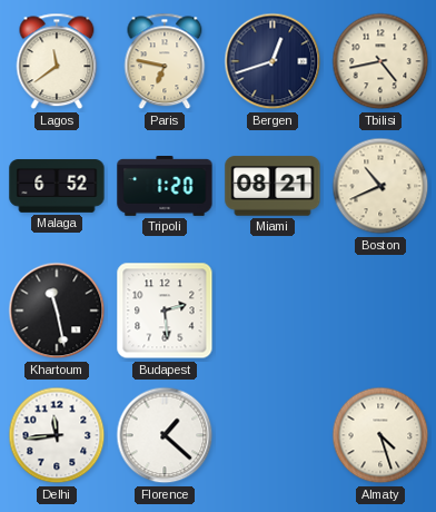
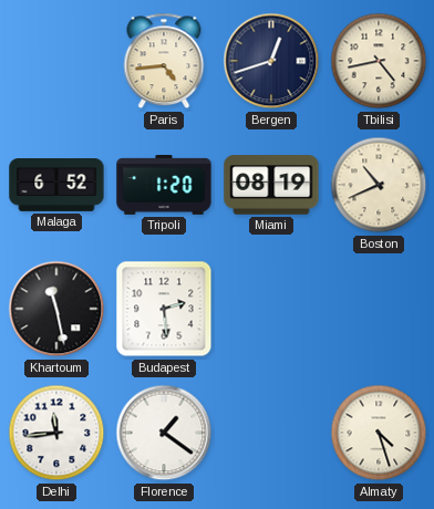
Lagos: 11:39 -> none (57, 61)
Paris: 6:47 -> 4:44 (164, 61)
Miami: 08:21 -> 08:19 (271, 185)
Florence: 1:22 -> 1:21 (164, 433)
